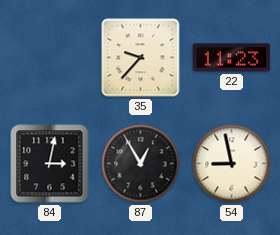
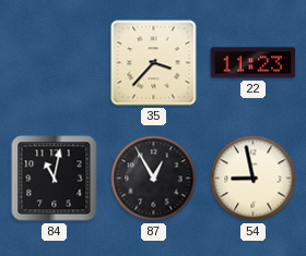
35: 9:37 -> 3:37 (154, 63)
84: 3:02 -> 11:02 (55, 179)
